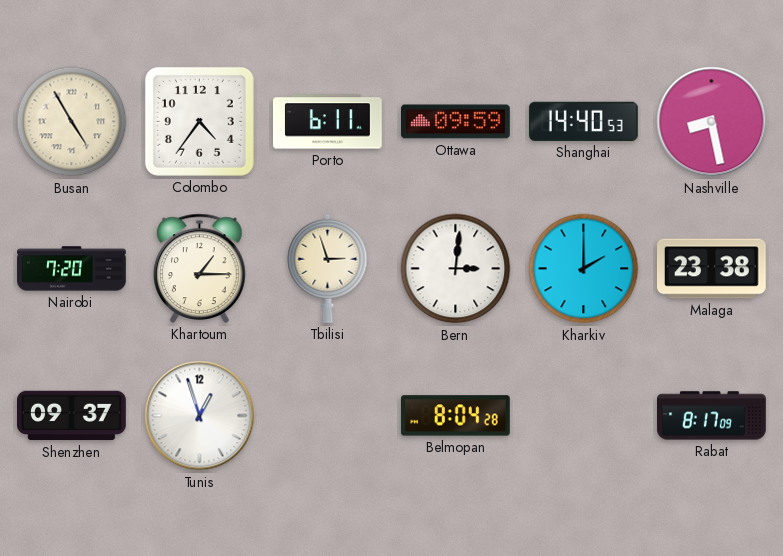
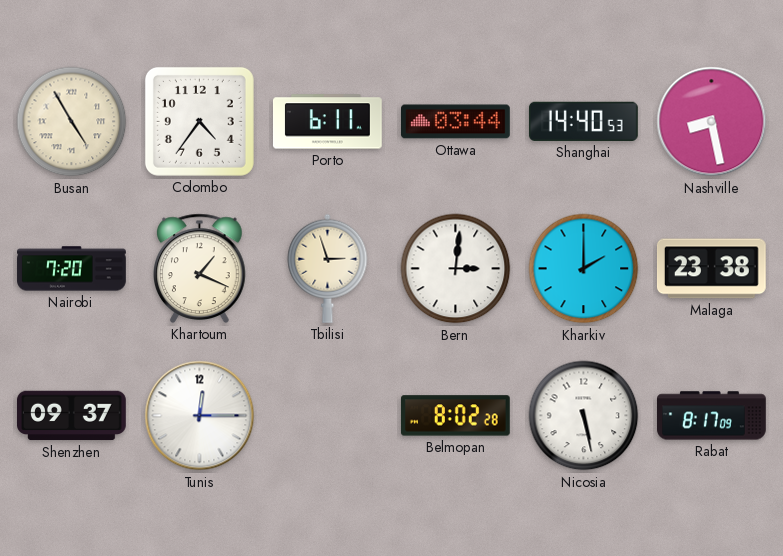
Ottawa: 09:59 -> 03:44 (456, 122)
Khartoum: 1:15 -> 1:19 (200, 268)
Tunis: 12:57 -> 12:15 (200, 416)
Belmopan: 8:04 -> 8:02 (455, 416)
Nicosia: none -> 5:28 (584, 416)
